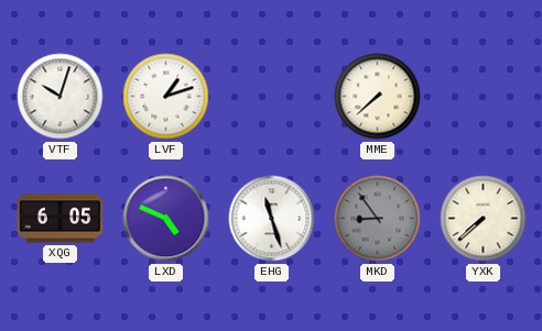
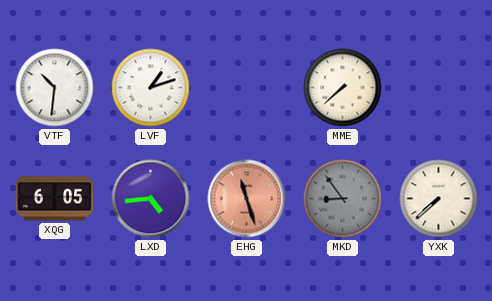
VTF: 10:03 -> 10:31 (55, 88)
LXD: 4:49 -> 4:44 (151, 199)
EHG dial: white -> salmon (247, 199)
